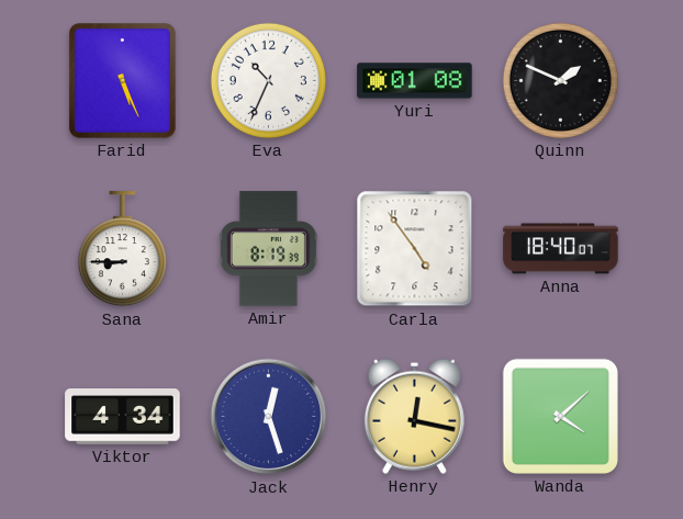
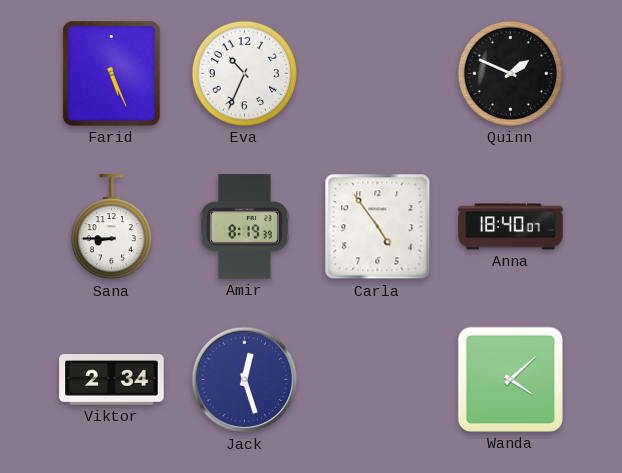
Yuri: 01:08 -> none (415, 81)
Viktor: 4:34 -> 2:34 (112, 380)
Henry: 12:17 -> none (414, 416)
